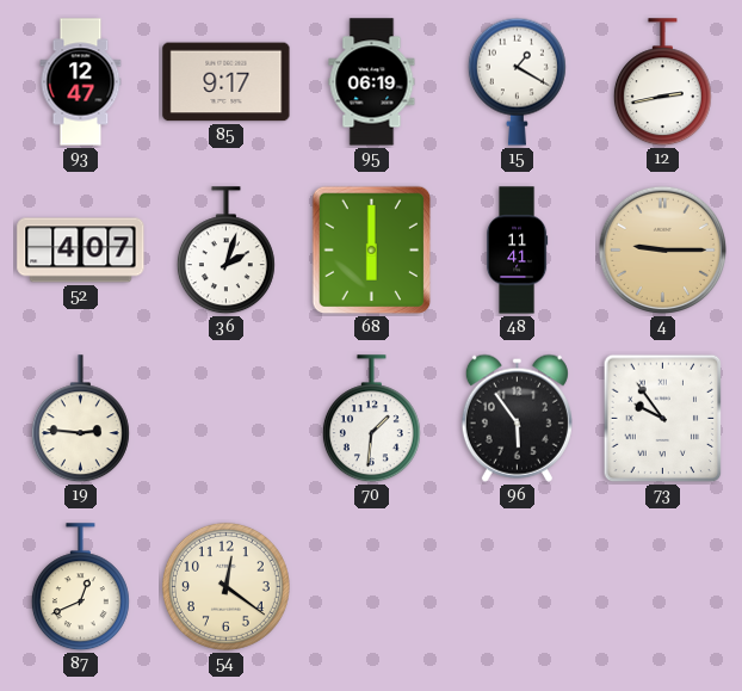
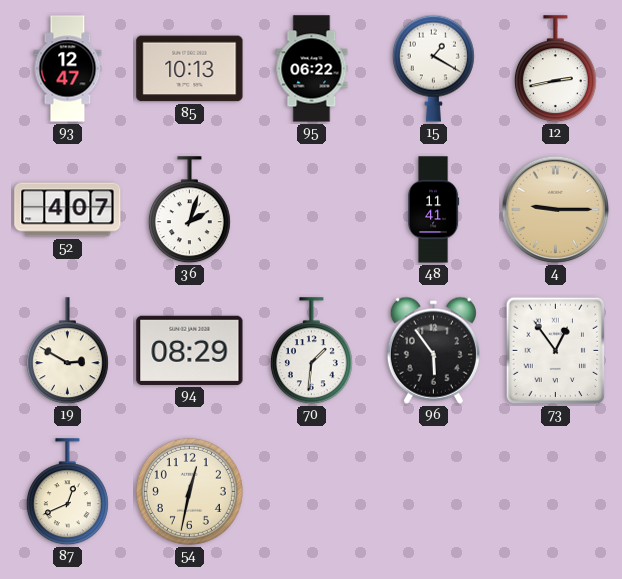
85: 9:17 -> 10:13 (190, 69)
95: 06:19 -> 06:22 (312, 69)
68: 6:00 -> none (372, 251)
19: 2:46 -> 2:50 (67, 351)
94: none -> 08:29 (190, 350)
73: 9:54 -> 12:54 (556, 351)
54: 12:21 -> 12:32 (189, 491)
